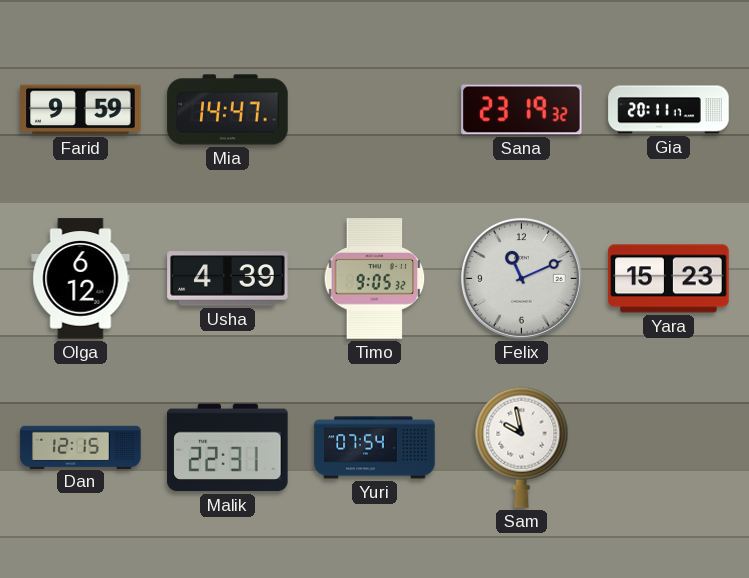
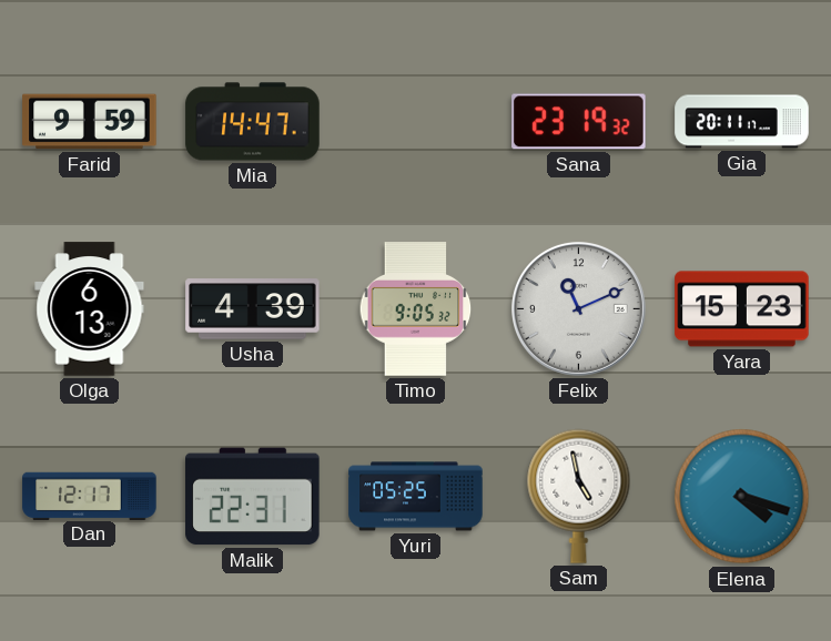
Olga: 6:12 -> 6:13 (90, 309)
Dan: 12:15 -> 12:17 (90, 496)
Yuri: 07:54 -> 05:25 (416, 497)
Sam: 9:58 -> 4:58 (579, 496)
Elena: none -> 4:18 (742, 497)
